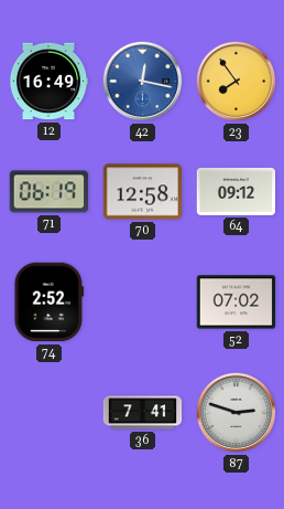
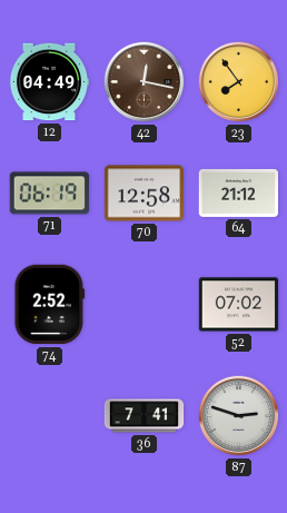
12: 16:49 -> 04:49 (49, 82)
42 dial: blue -> brown (145, 82)
64: 09:12 -> 21:12 (239, 193)
